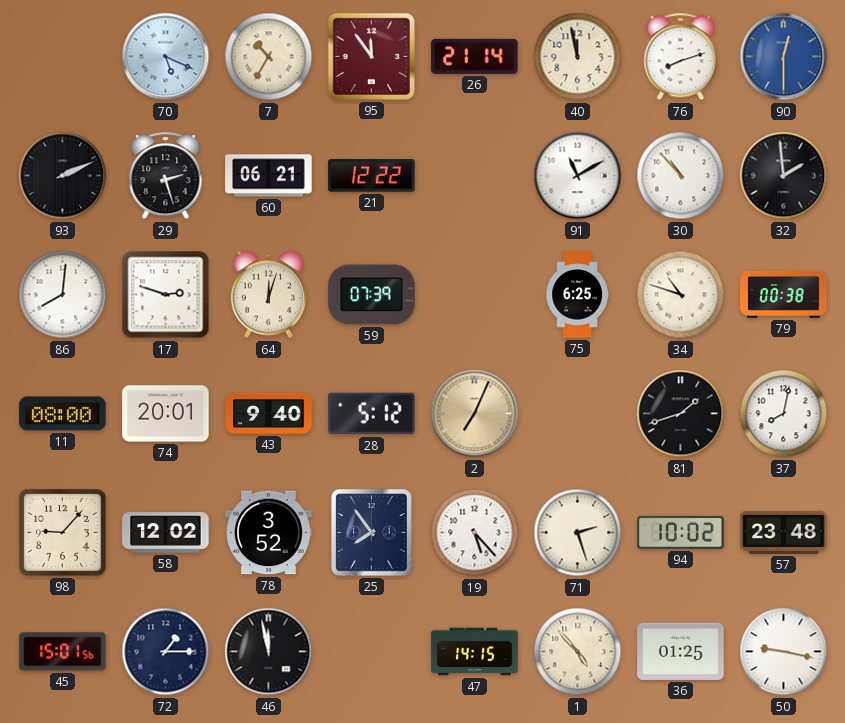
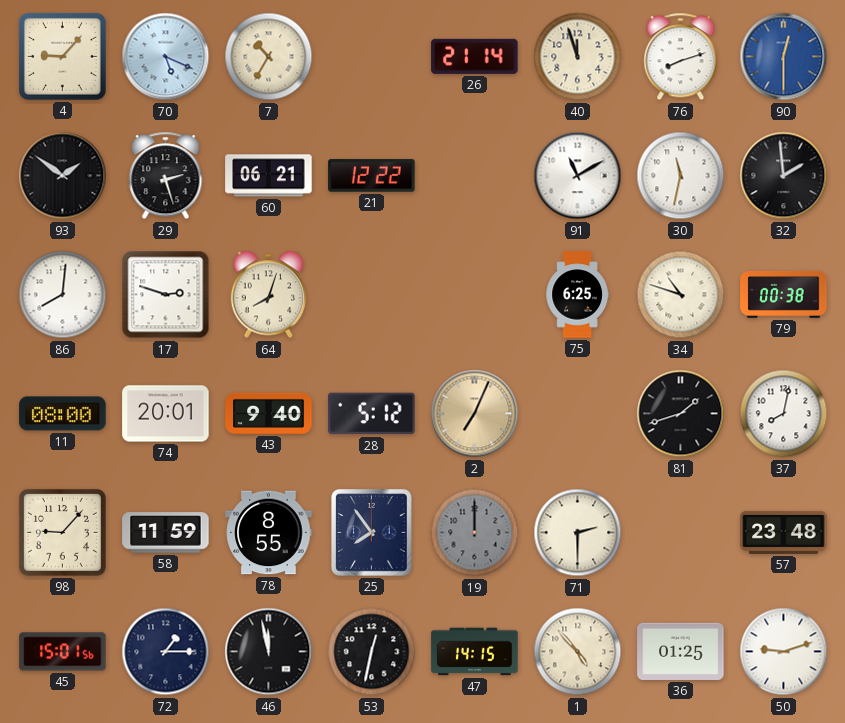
4: none -> 9:07 (62, 56)
95: 11:54 -> none (371, 56)
40: 11:58 -> 11:57 (578, 57)
93: 2:11 -> 1:51 (63, 176)
30: 10:53 -> 11:32 (681, 176)
64: 12:03 -> 8:03 (268, 295)
59: 07:39 -> none (372, 295)
58: 12:02 -> 11:59 (166, 533)
78: 3:52 -> 8:55 (269, 533)
19: 5:23 -> 12:00 (475, 533)
19 dial: white -> grey (475, 533)
71: 2:27 -> 2:30 (578, 533)
94: 10:02 -> none (681, 532)
53: none -> 12:32 (372, 652)
50: 9:17 -> 9:12 (784, 652)
